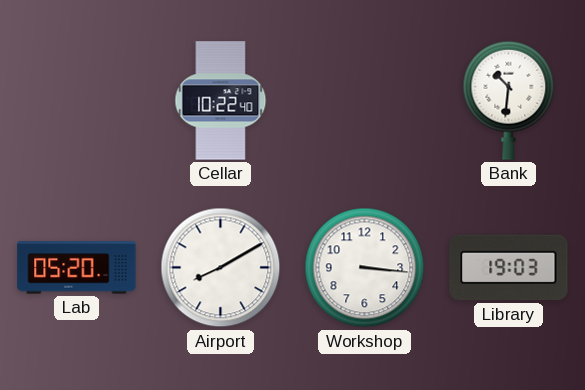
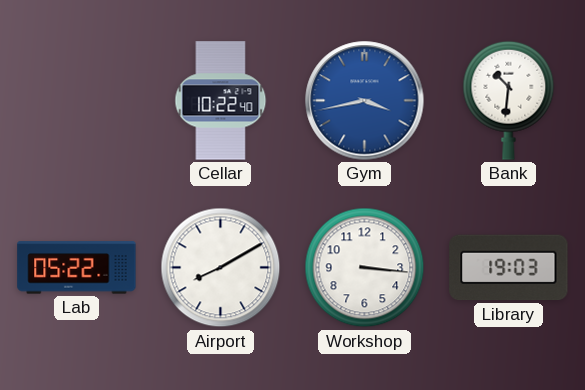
Gym: none -> 3:43 (365, 101)
Lab: 05:20 -> 05:22 (77, 268)
